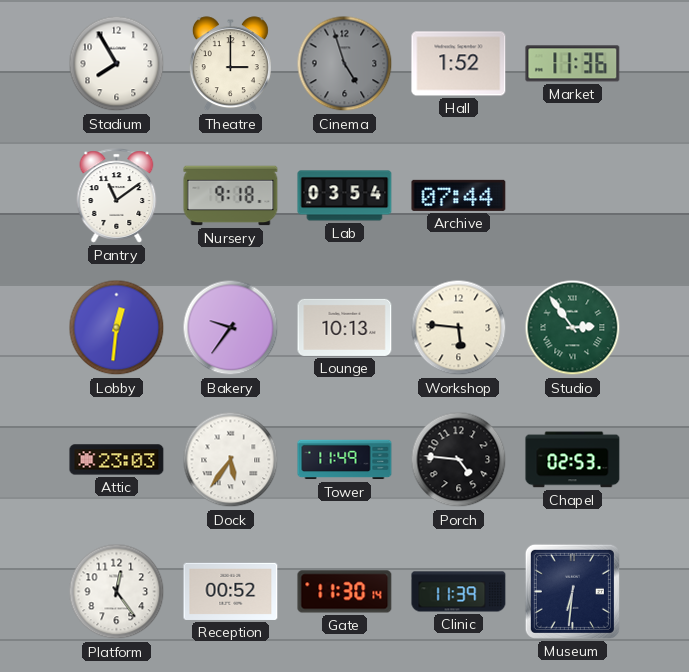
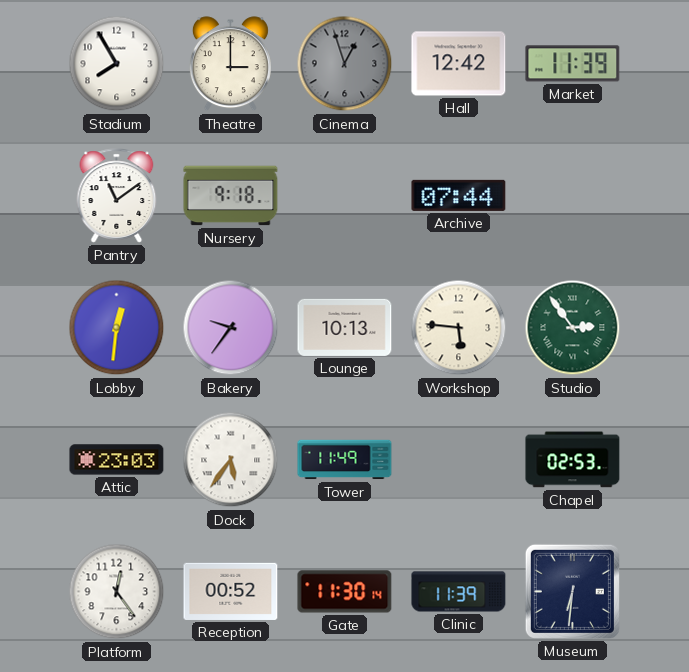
Cinema: 4:57 -> 12:57 (345, 64)
Hall: 1:52 -> 12:42 (459, 64)
Market: 11:36 -> 11:39 (573, 64)
Lab: 03:54 -> none (345, 196)
Porch: 4:46 -> none (459, 460)
